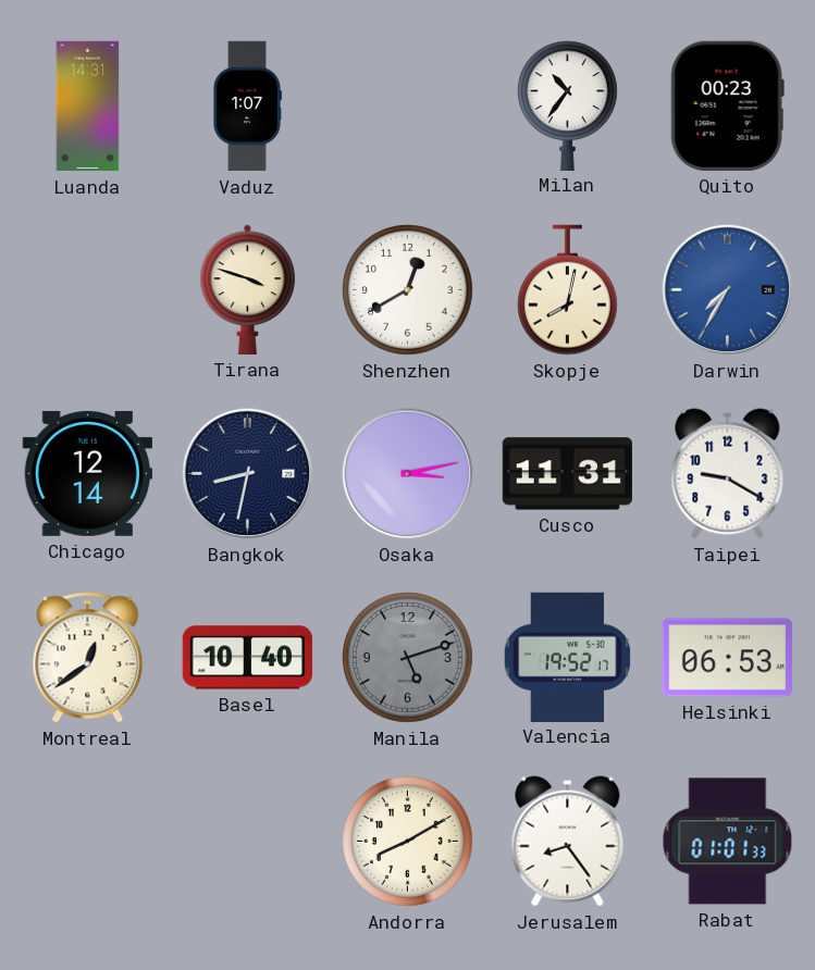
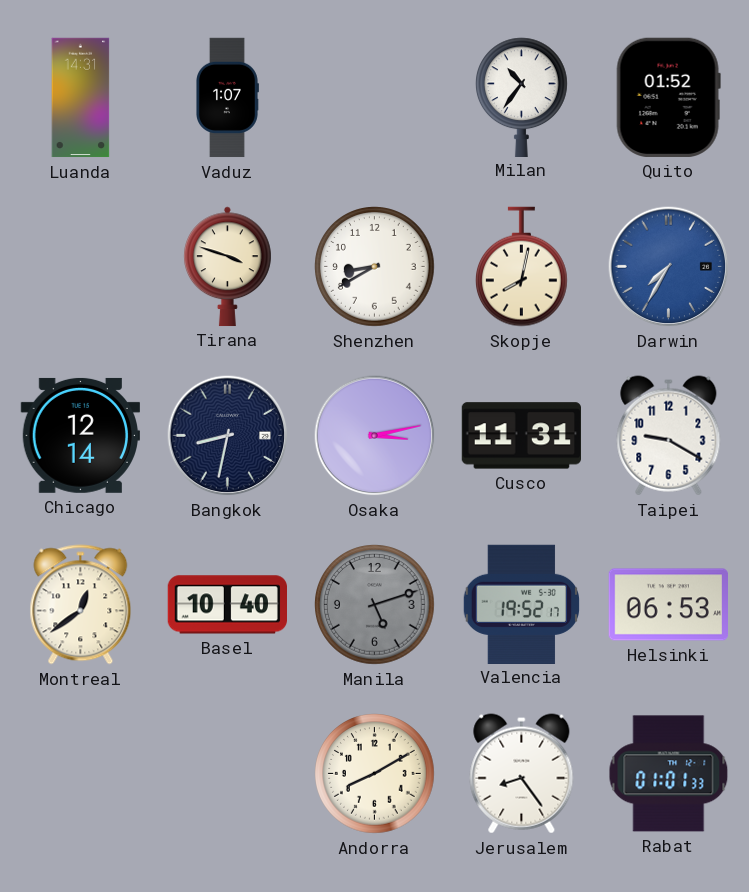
Quito: 00:23 -> 01:52 (668, 97)
Shenzhen: 12:40 -> 8:40 (375, 267)
